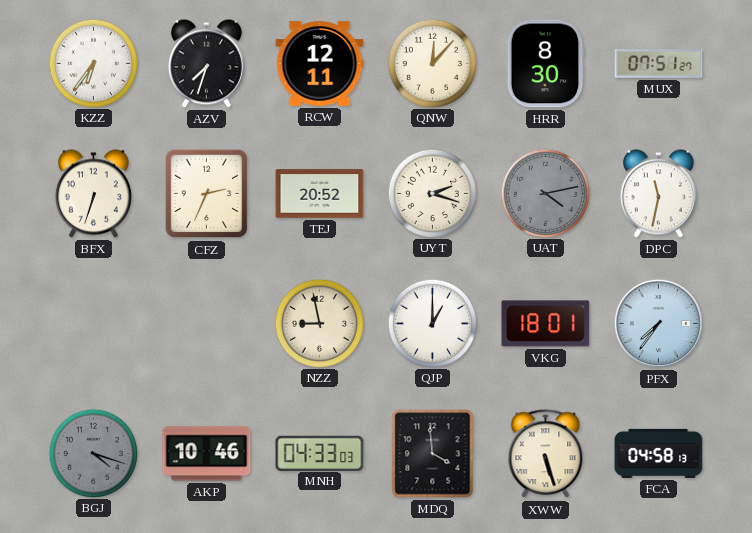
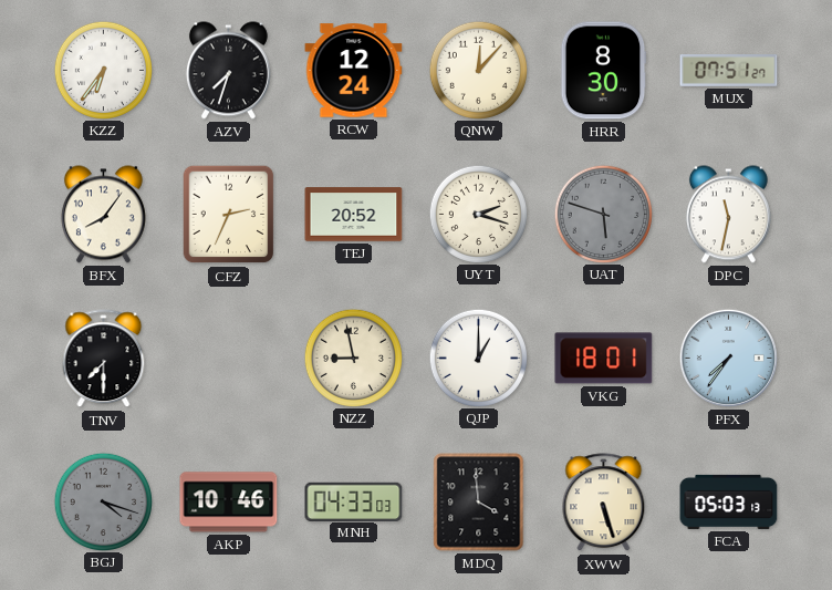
RCW: 12:11 -> 12:24 (354, 71)
BFX: 6:33 -> 8:06 (103, 215)
UAT: 4:13 -> 5:48 (603, 214)
TNV: none -> 7:30 (104, 359)
FCA: 04:58 -> 05:03 (729, 501)
